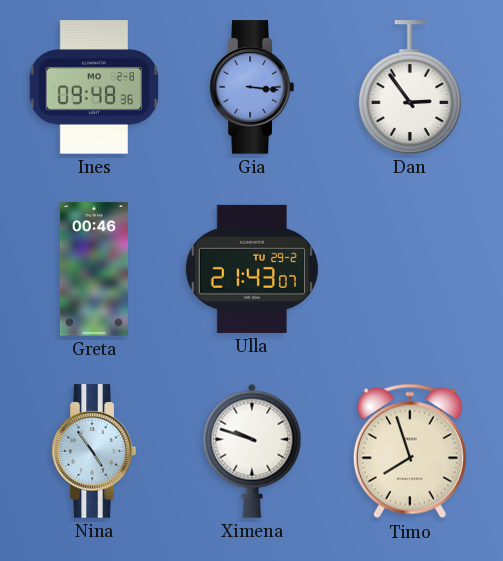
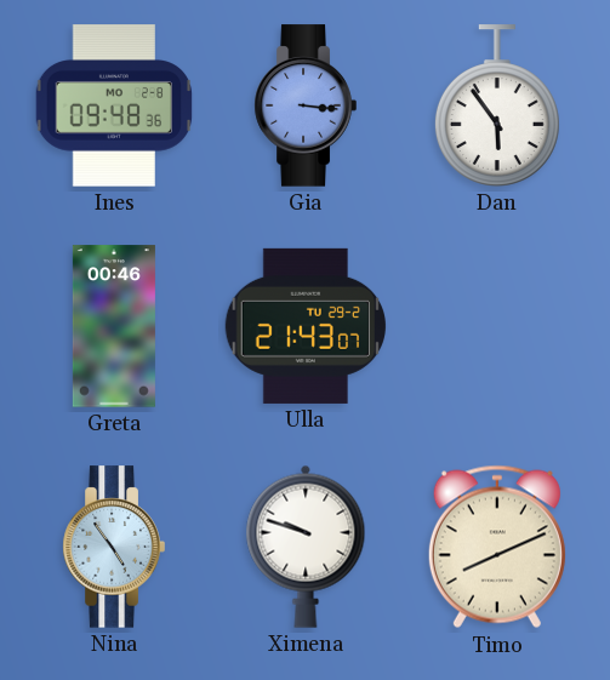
Dan: 2:54 -> 5:54 (497, 105)
Timo: 7:57 -> 8:11 (497, 547)
